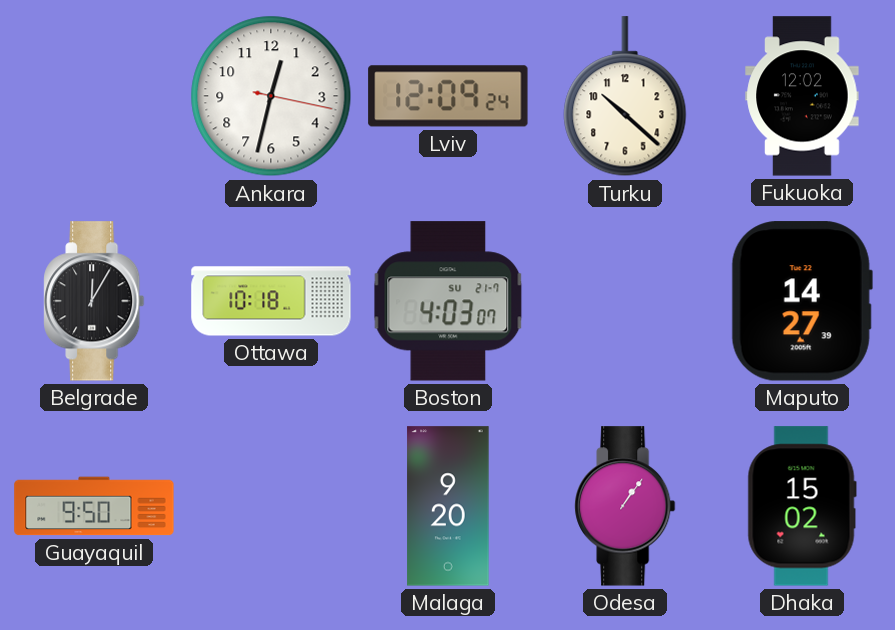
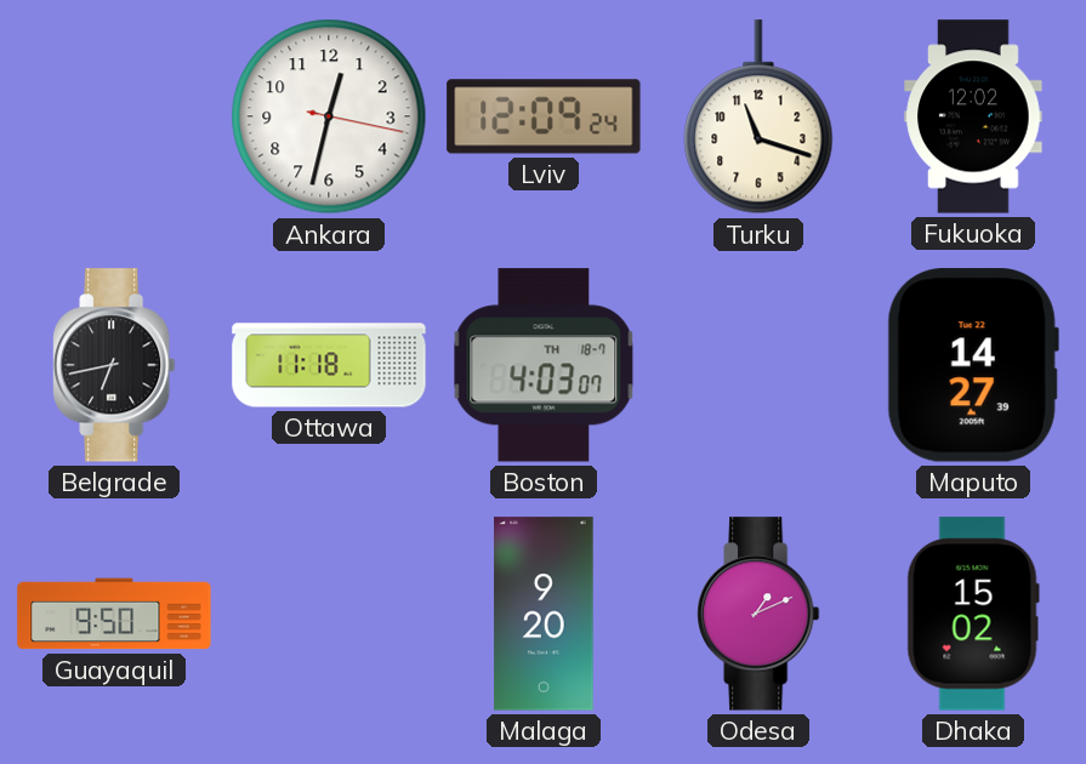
Turku: 10:22 -> 11:18 (758, 118)
Belgrade: 12:05 -> 6:43 (114, 365)
Ottawa: 10:18 -> 11:18 (329, 365)
Boston date: SU 21-7 -> TH 18-7 (544, 365)
Odesa: 1:06 -> 1:11 (758, 614)
